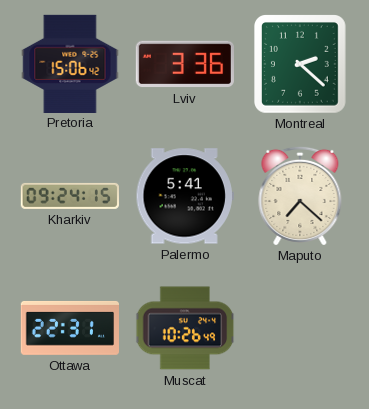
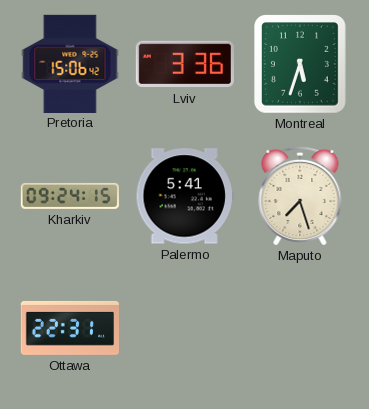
Montreal: 2:22 -> 5:33 (301, 65)
Maputo: 7:22 -> 7:27 (300, 196)
Muscat: 10:26 -> none (185, 328)
